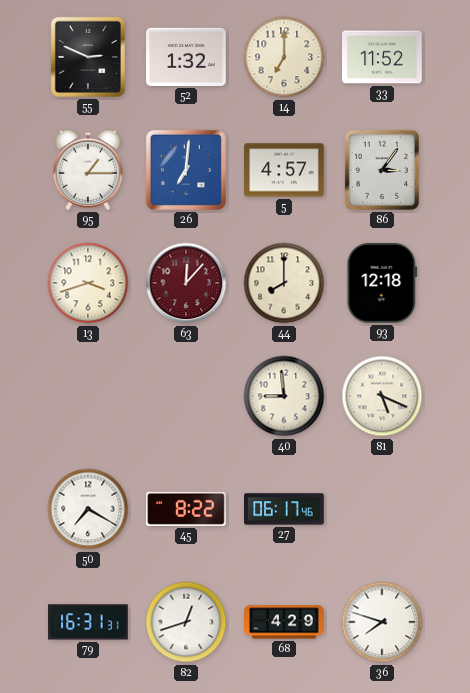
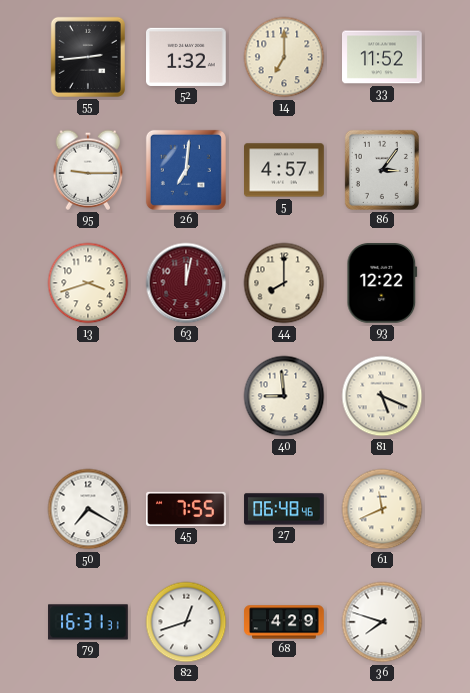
55: 2:49 -> 2:44 (88, 57)
95: 1:15 -> 9:15 (88, 170)
63: 12:07 -> 12:02 (186, 283)
93: 12:18 -> 12:22 (382, 284)
45: 8:22 -> 7:55 (187, 509)
27: 06:17 -> 06:48 (284, 509)
61: none -> 11:41 (382, 509)
